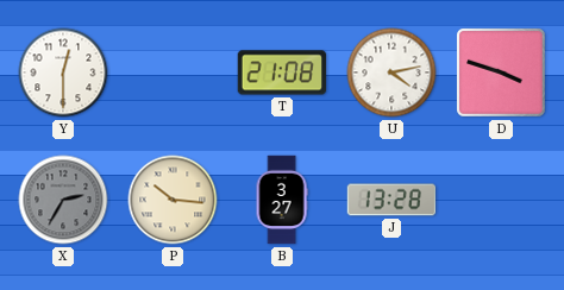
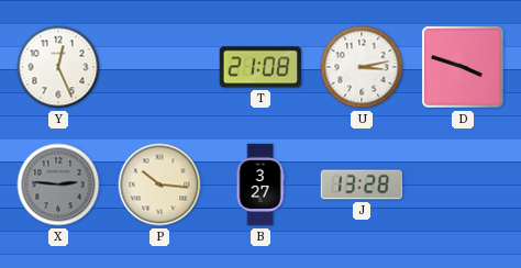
Y: 12:30 -> 12:26 (58, 67)
U: 4:13 -> 3:13 (362, 67)
X: 2:35 -> 2:46 (58, 185)
